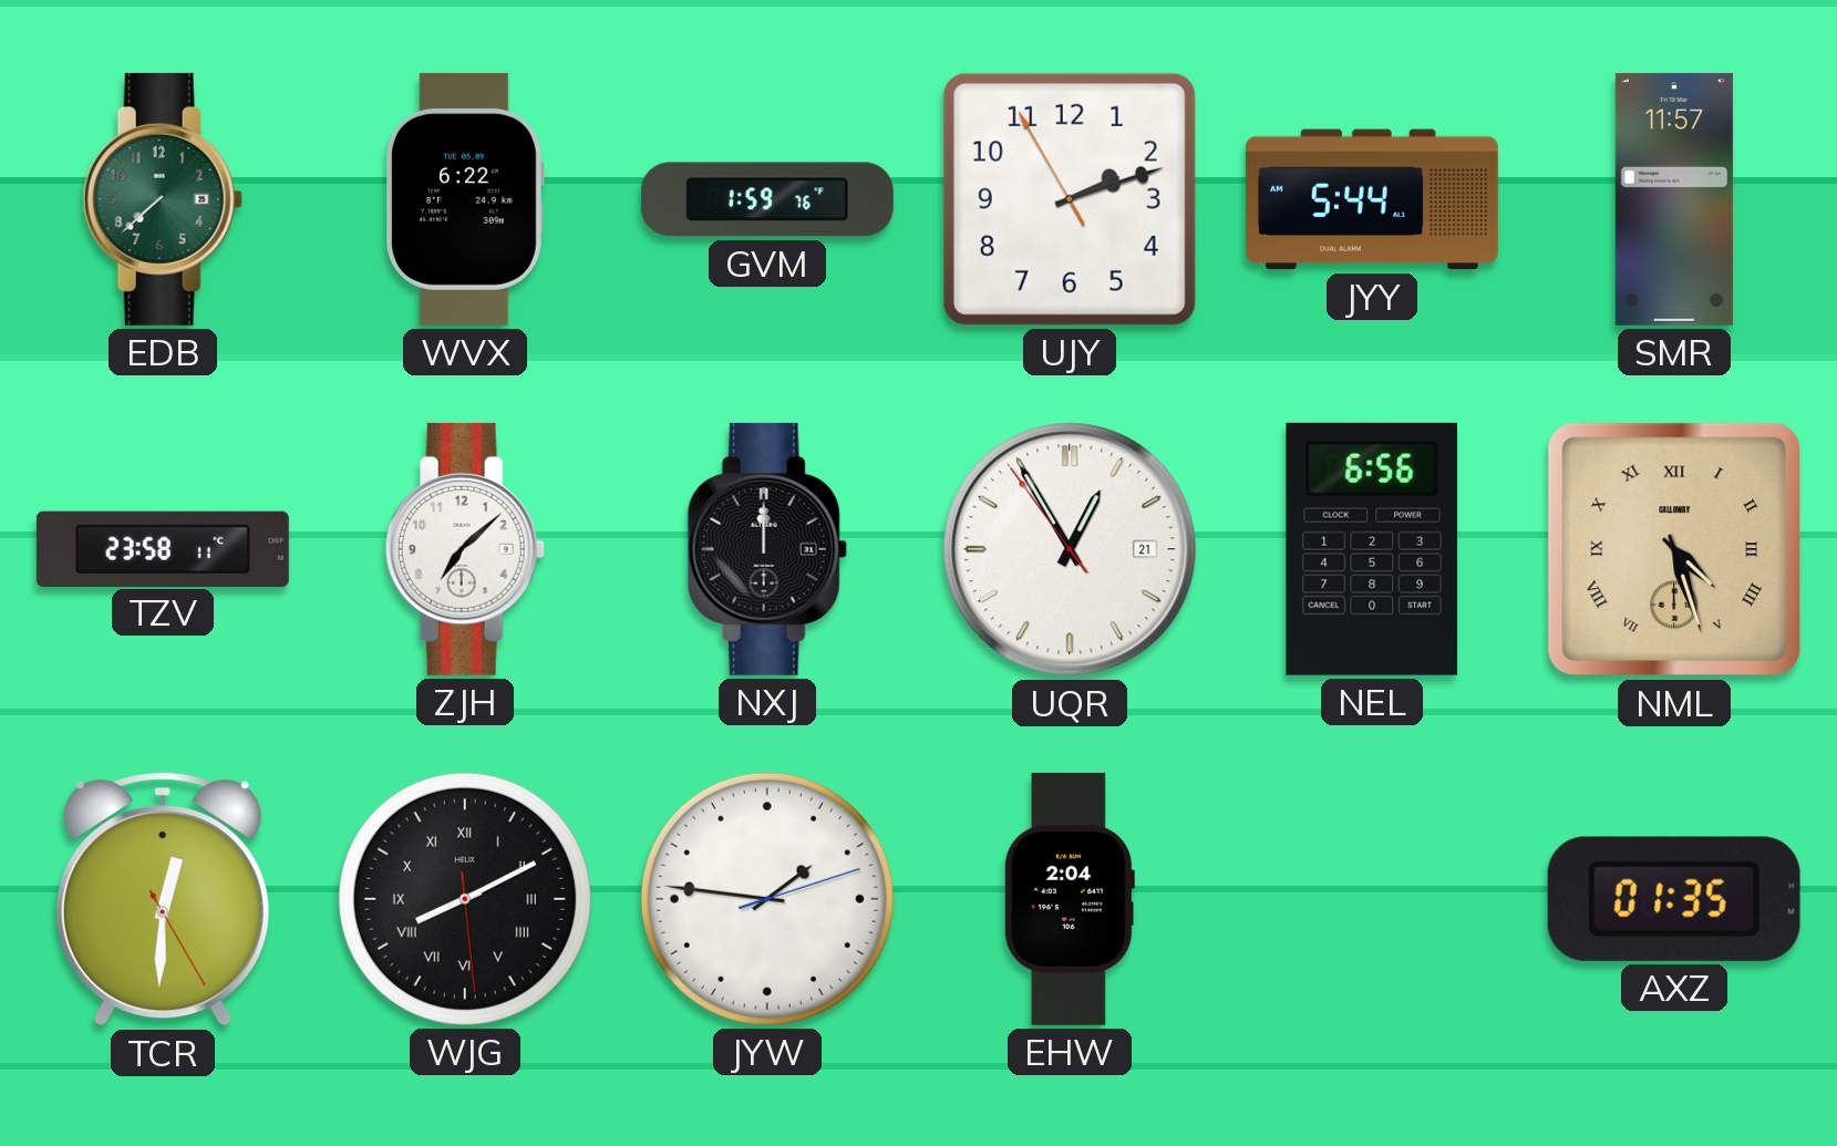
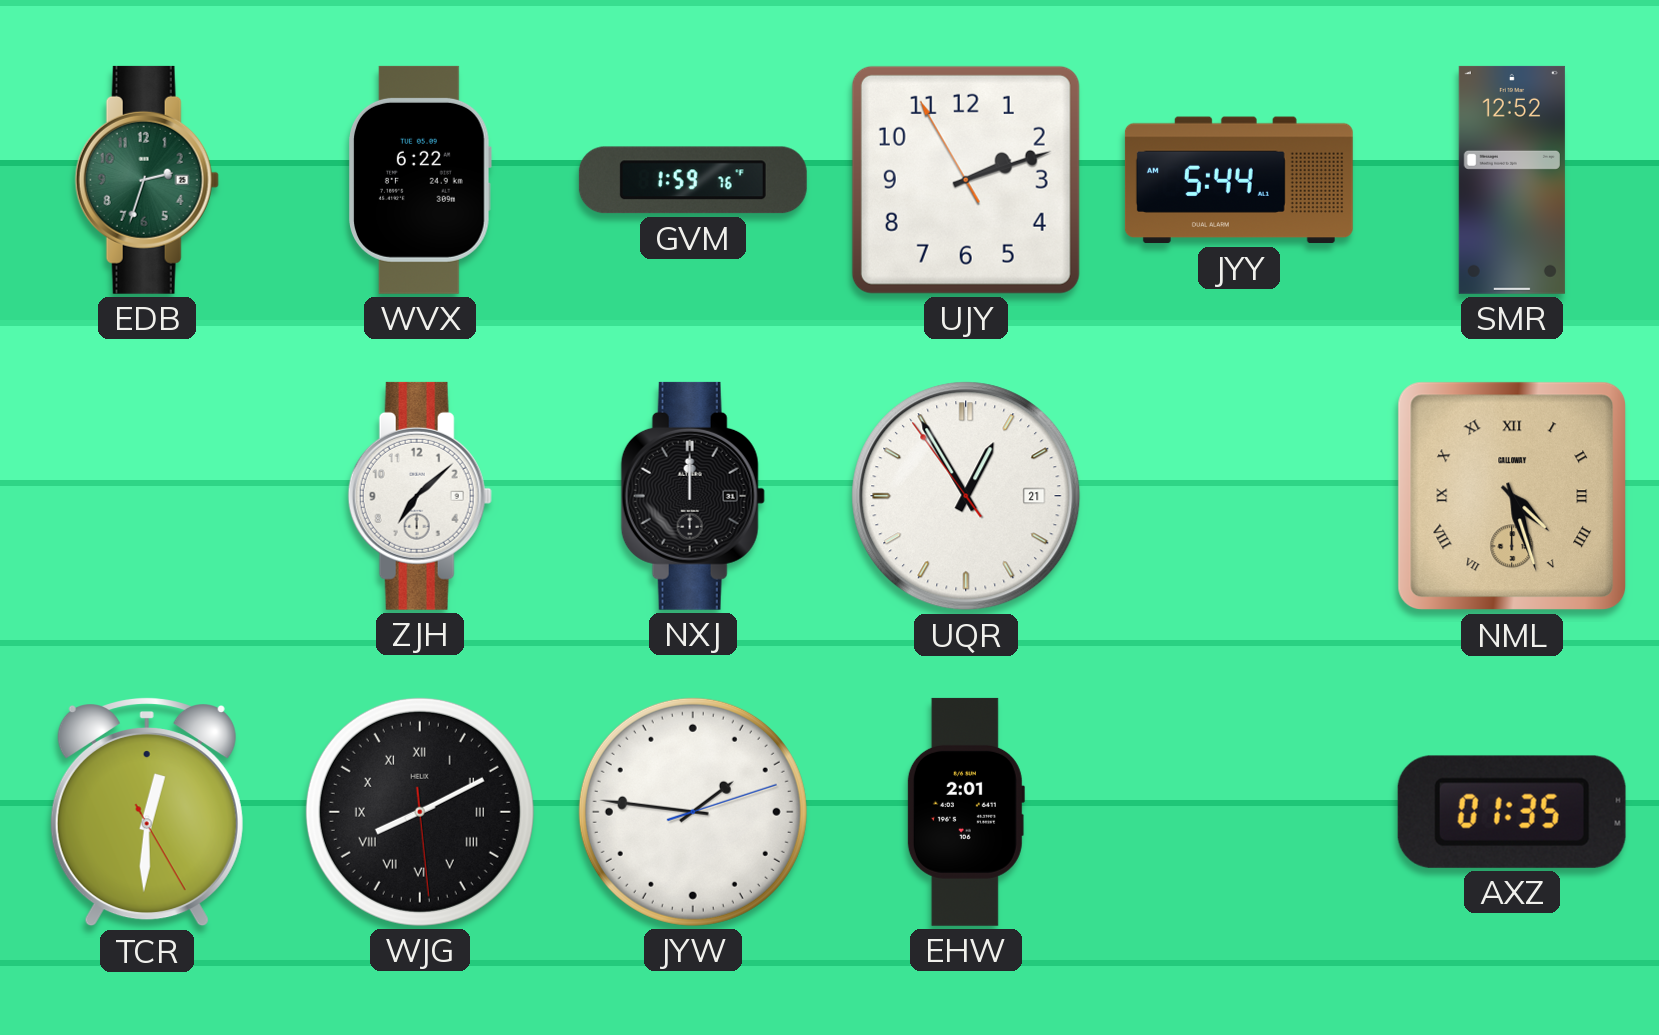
EDB: 7:38 -> 2:33 (147, 180)
SMR: 11:57 -> 12:52 (1512, 180)
TZV: 23:58 -> none (163, 548)
NEL: 6:56 -> none (1372, 549)
EHW: 2:04 -> 2:01 (965, 812)
